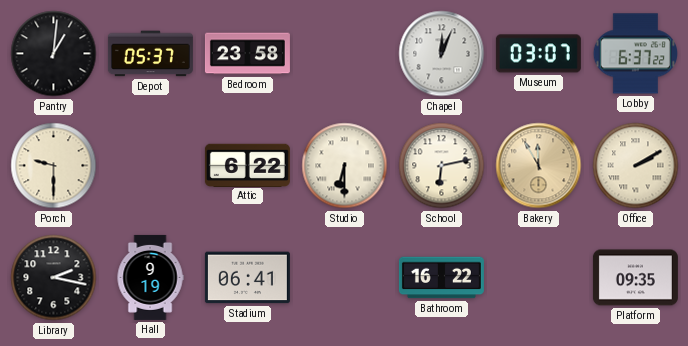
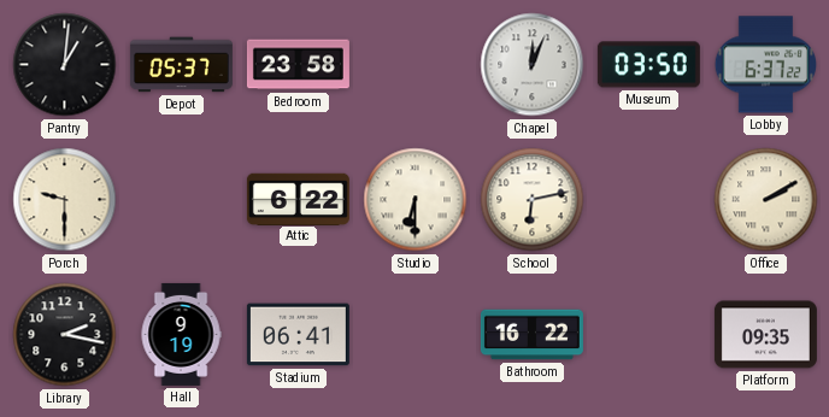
Museum: 03:07 -> 03:50 (648, 65)
Bakery: 11:55 -> none (539, 166)
